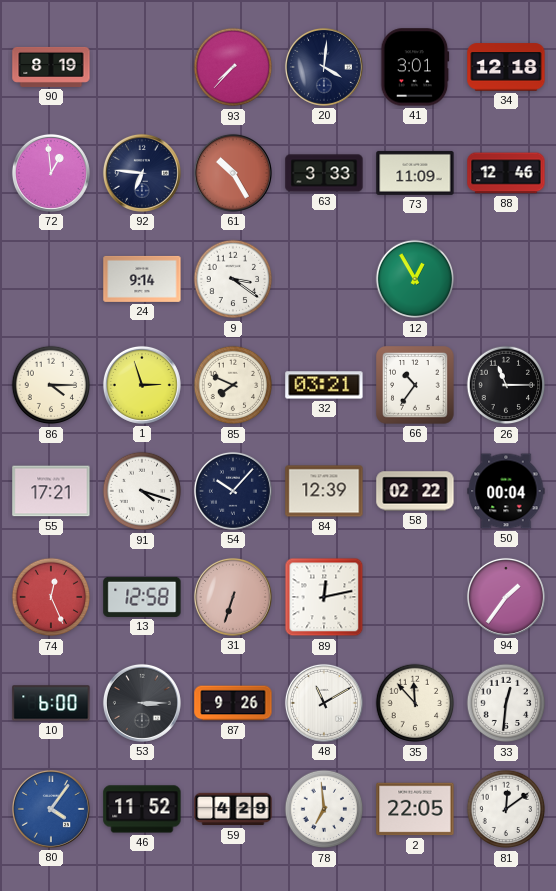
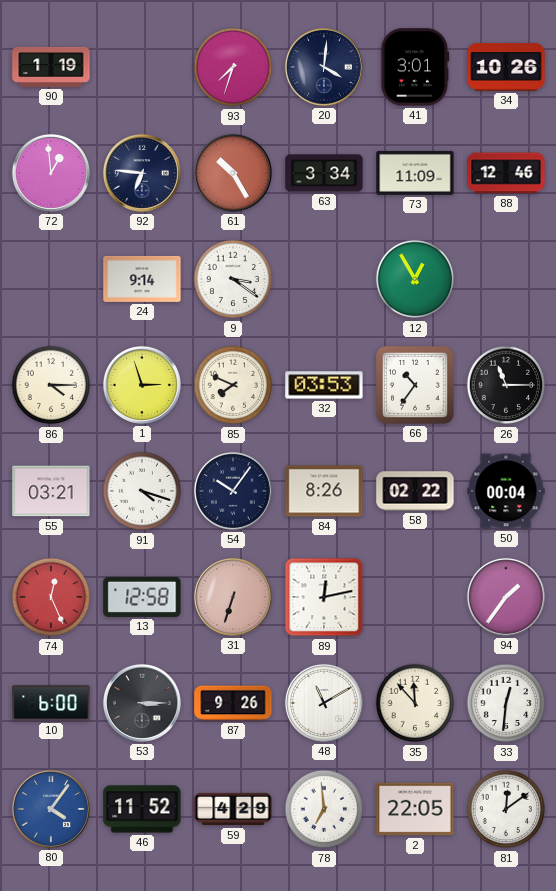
90: 8:19 -> 1:19 (51, 67)
93: 7:37 -> 7:33 (233, 67)
34: 12:18 -> 10:26 (506, 67)
63: 3:33 -> 3:34 (324, 173)
32: 03:21 -> 03:53 (324, 385)
55: 17:21 -> 03:21 (51, 491)
54: 10:07 -> 10:06 (233, 491)
84: 12:39 -> 8:26 (324, 491)
